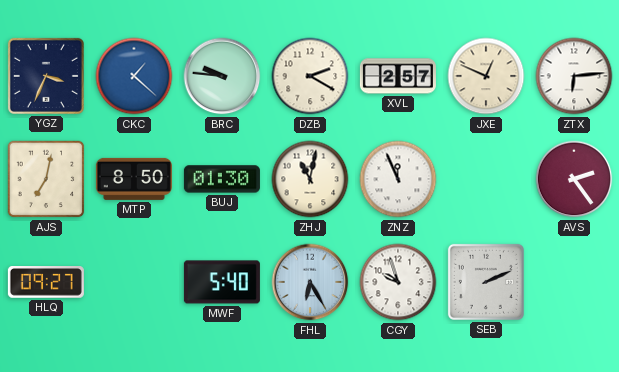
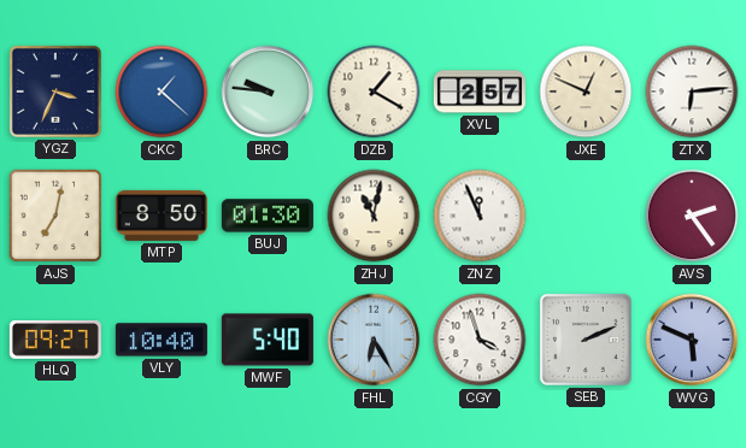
DZB: 2:20 -> 1:20 (374, 92)
VLY: none -> 10:40 (161, 340)
CGY: 9:57 -> 3:57 (480, 340)
WVG: none -> 5:49 (692, 340)
